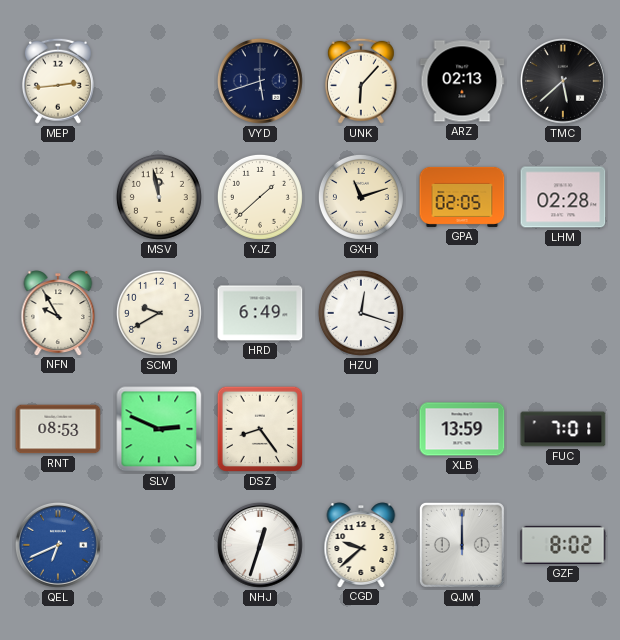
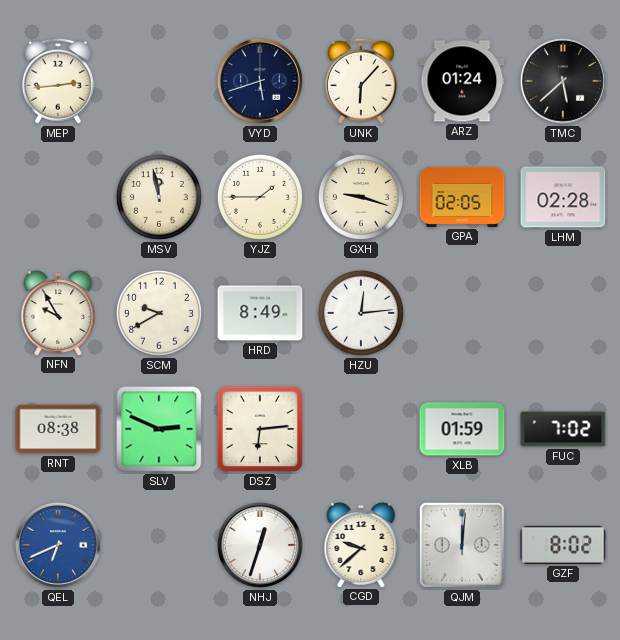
ARZ: 02:13 -> 01:24 (462, 81)
YJZ: 1:38 -> 1:45 (260, 197)
GXH: 11:12 -> 9:18 (361, 197)
HRD: 6:49 -> 8:49 (260, 313)
HZU: 12:18 -> 12:14 (361, 313)
RNT: 08:53 -> 08:38 (58, 429)
DSZ: 8:24 -> 6:14 (260, 429)
XLB: 13:59 -> 01:59 (462, 429)
FUC: 7:01 -> 7:02 (563, 429)
QJM: 12:00 -> 12:01 (462, 545)
